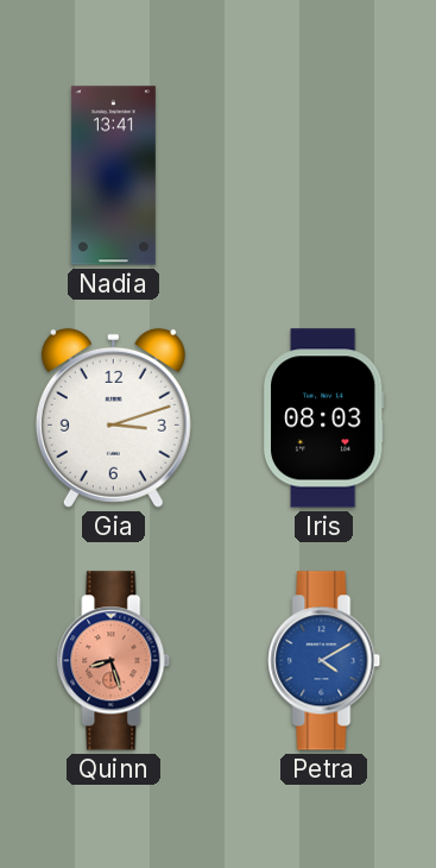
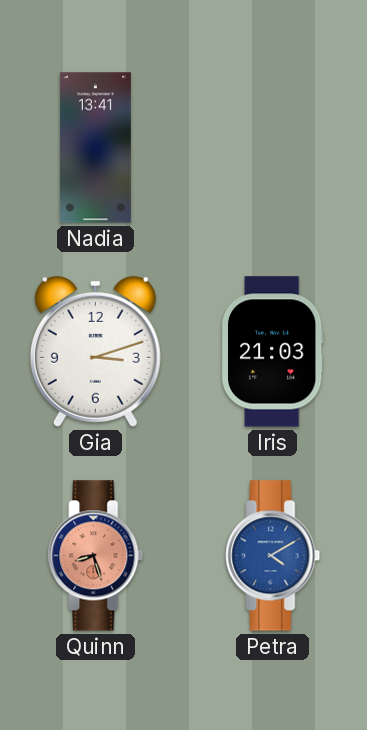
Iris: 08:03 -> 21:03 (272, 352)
